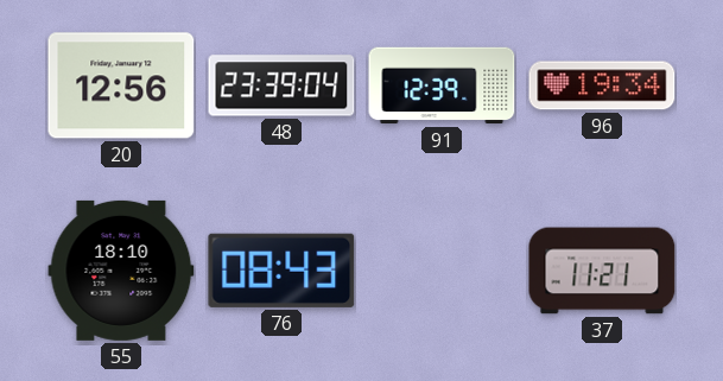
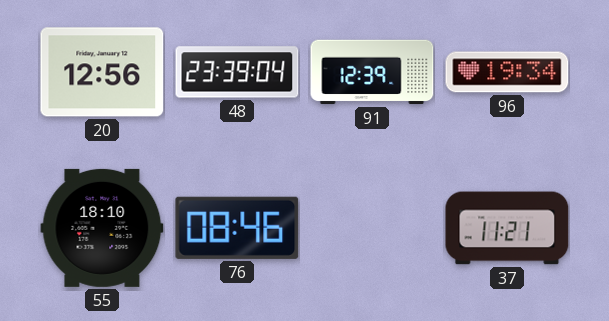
76: 08:43 -> 08:46 (237, 228)
